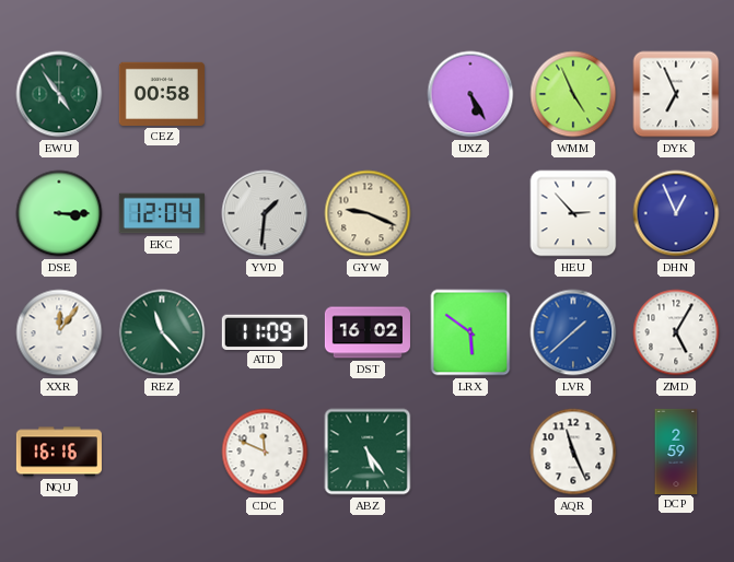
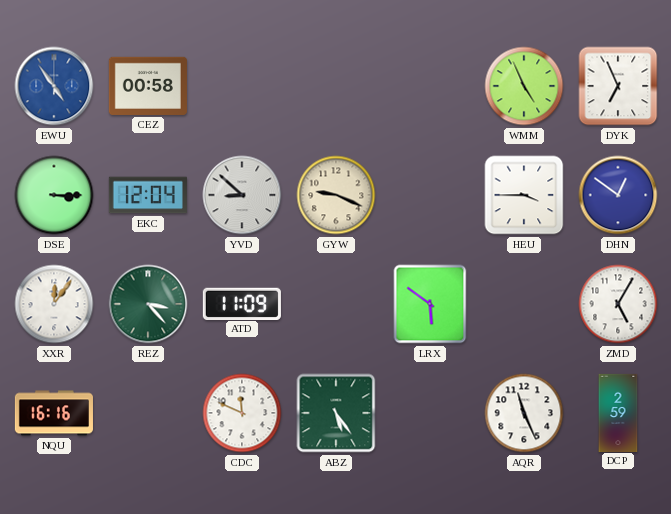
EWU dial: green -> blue (54, 86)
UXZ: 5:25 -> none (470, 94)
YVD: 1:31 -> 8:52 (242, 195)
HEU: 2:53 -> 3:45 (524, 195)
DHN: 12:56 -> 12:51 (618, 195)
REZ: 11:23 -> 3:23 (148, 304)
DST: 16:02 -> none (368, 332)
LVR: 1:38 -> none (573, 332)
